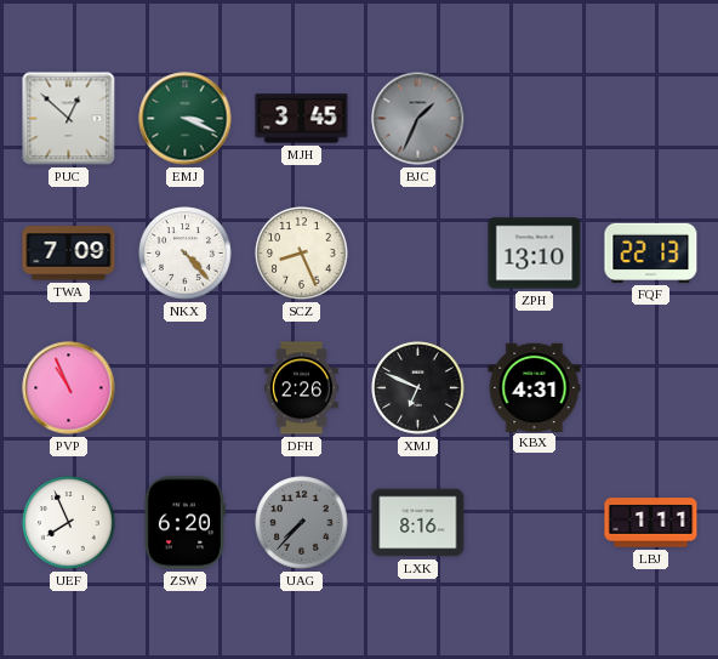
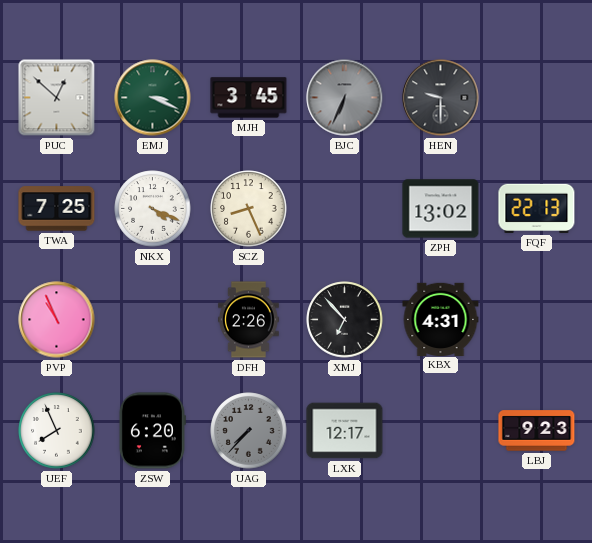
BJC: 1:34 -> 6:34 (345, 98)
HEN: none -> 9:30 (441, 98)
TWA: 7:09 -> 7:25 (57, 209)
NKX: 4:23 -> 4:19 (153, 209)
ZPH: 13:10 -> 13:02 (441, 209)
XMJ: 6:49 -> 6:53 (345, 320)
LXK: 8:16 -> 12:17 (345, 431)
LBJ: 1:11 -> 9:23 (537, 431)
